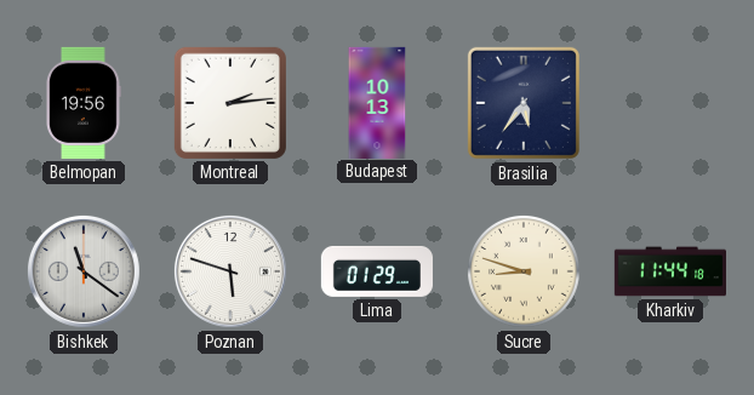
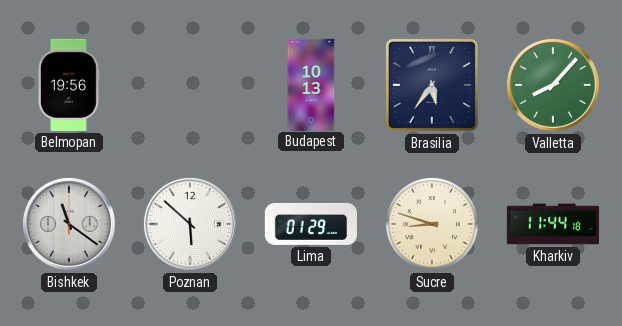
Montreal: 2:14 -> none (230, 103)
Valletta: none -> 8:07 (553, 85)
Poznan: 5:48 -> 5:52 (190, 224)
